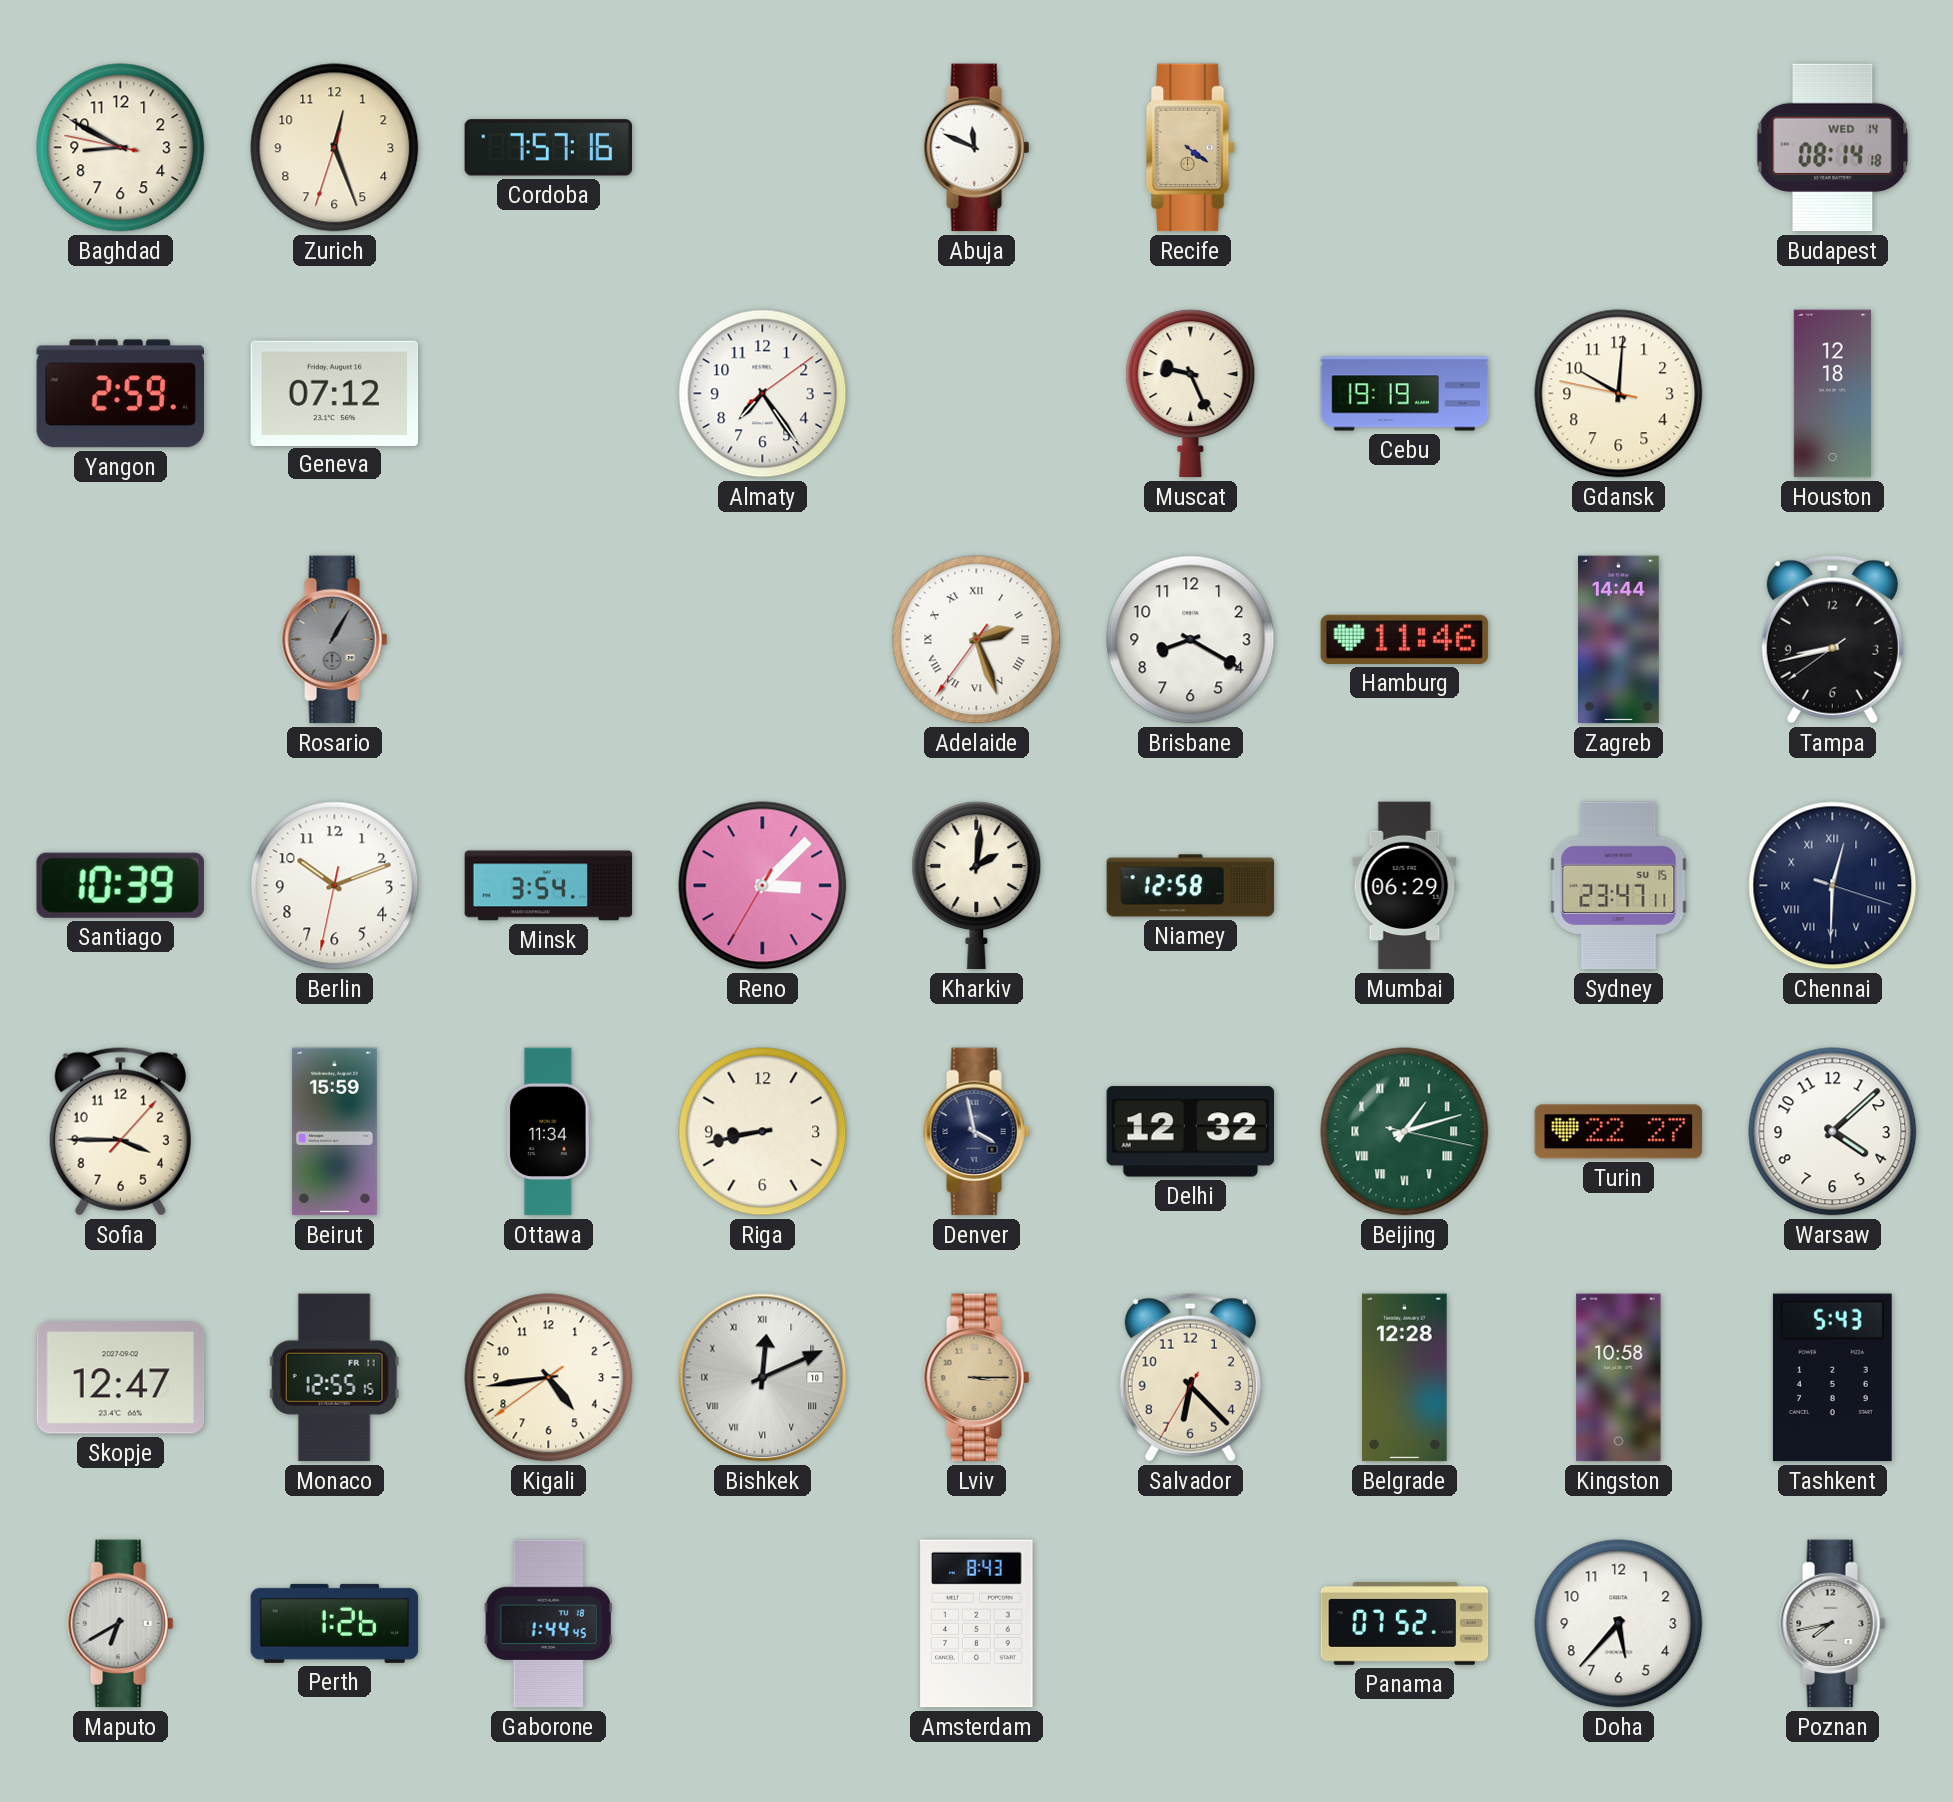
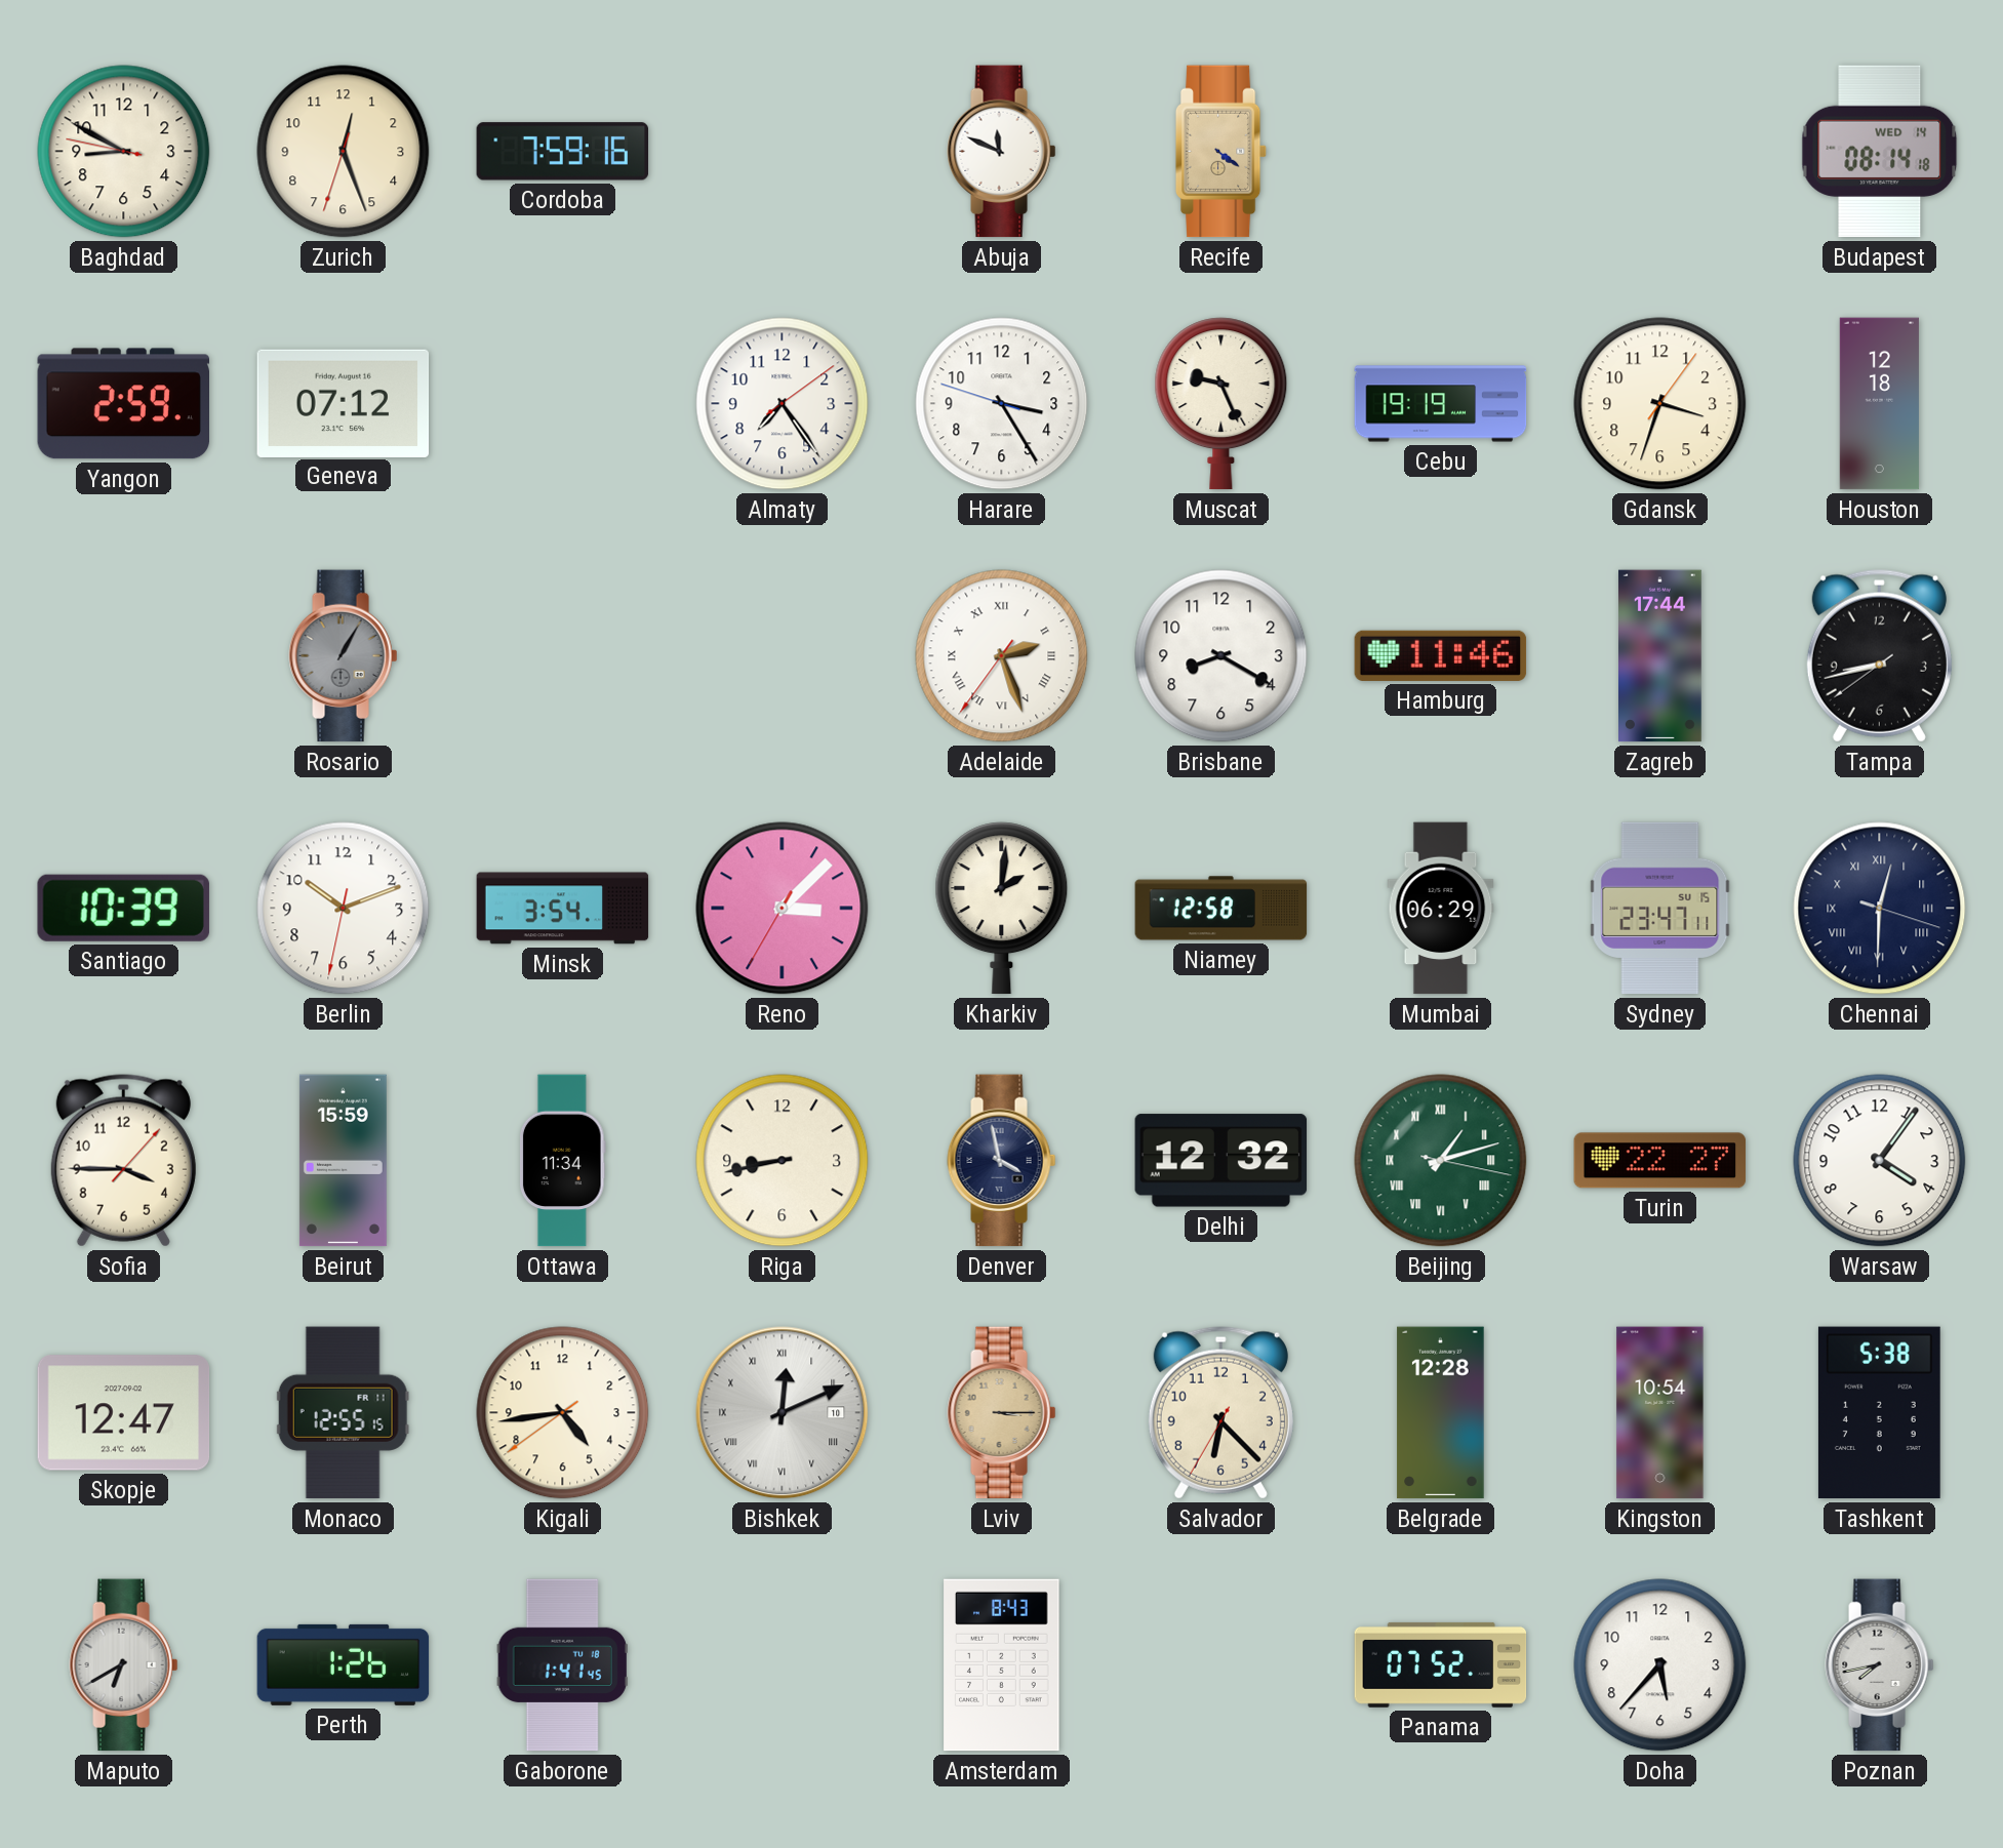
Cordoba: 7:57 -> 7:59 (563, 152)
Harare: none -> 3:24 (1002, 404)
Gdansk: 10:00 -> 3:33 (1660, 404)
Zagreb: 14:44 -> 17:44 (1660, 656)
Warsaw: 4:08 -> 4:06 (1880, 1161)
Kingston: 10:58 -> 10:54 (1660, 1413)
Tashkent: 5:43 -> 5:38 (1879, 1413)
Gaborone: 1:44 -> 1:41 (562, 1665)
